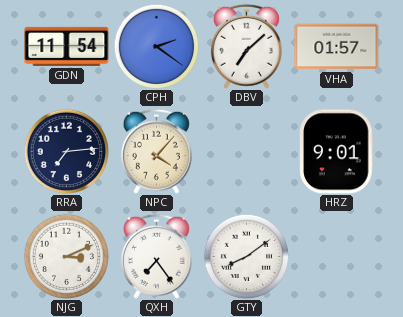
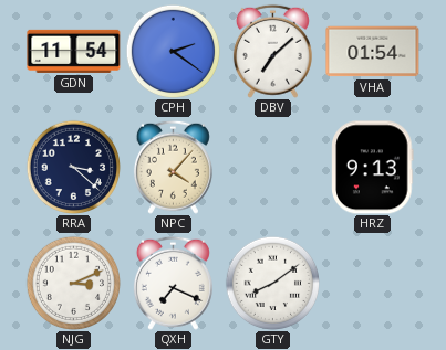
VHA: 01:57 -> 01:54 (373, 52)
RRA: 7:14 -> 3:22 (73, 167)
HRZ: 9:01 -> 9:13 (373, 168)
QXH: 7:24 -> 7:19 (173, 283)
